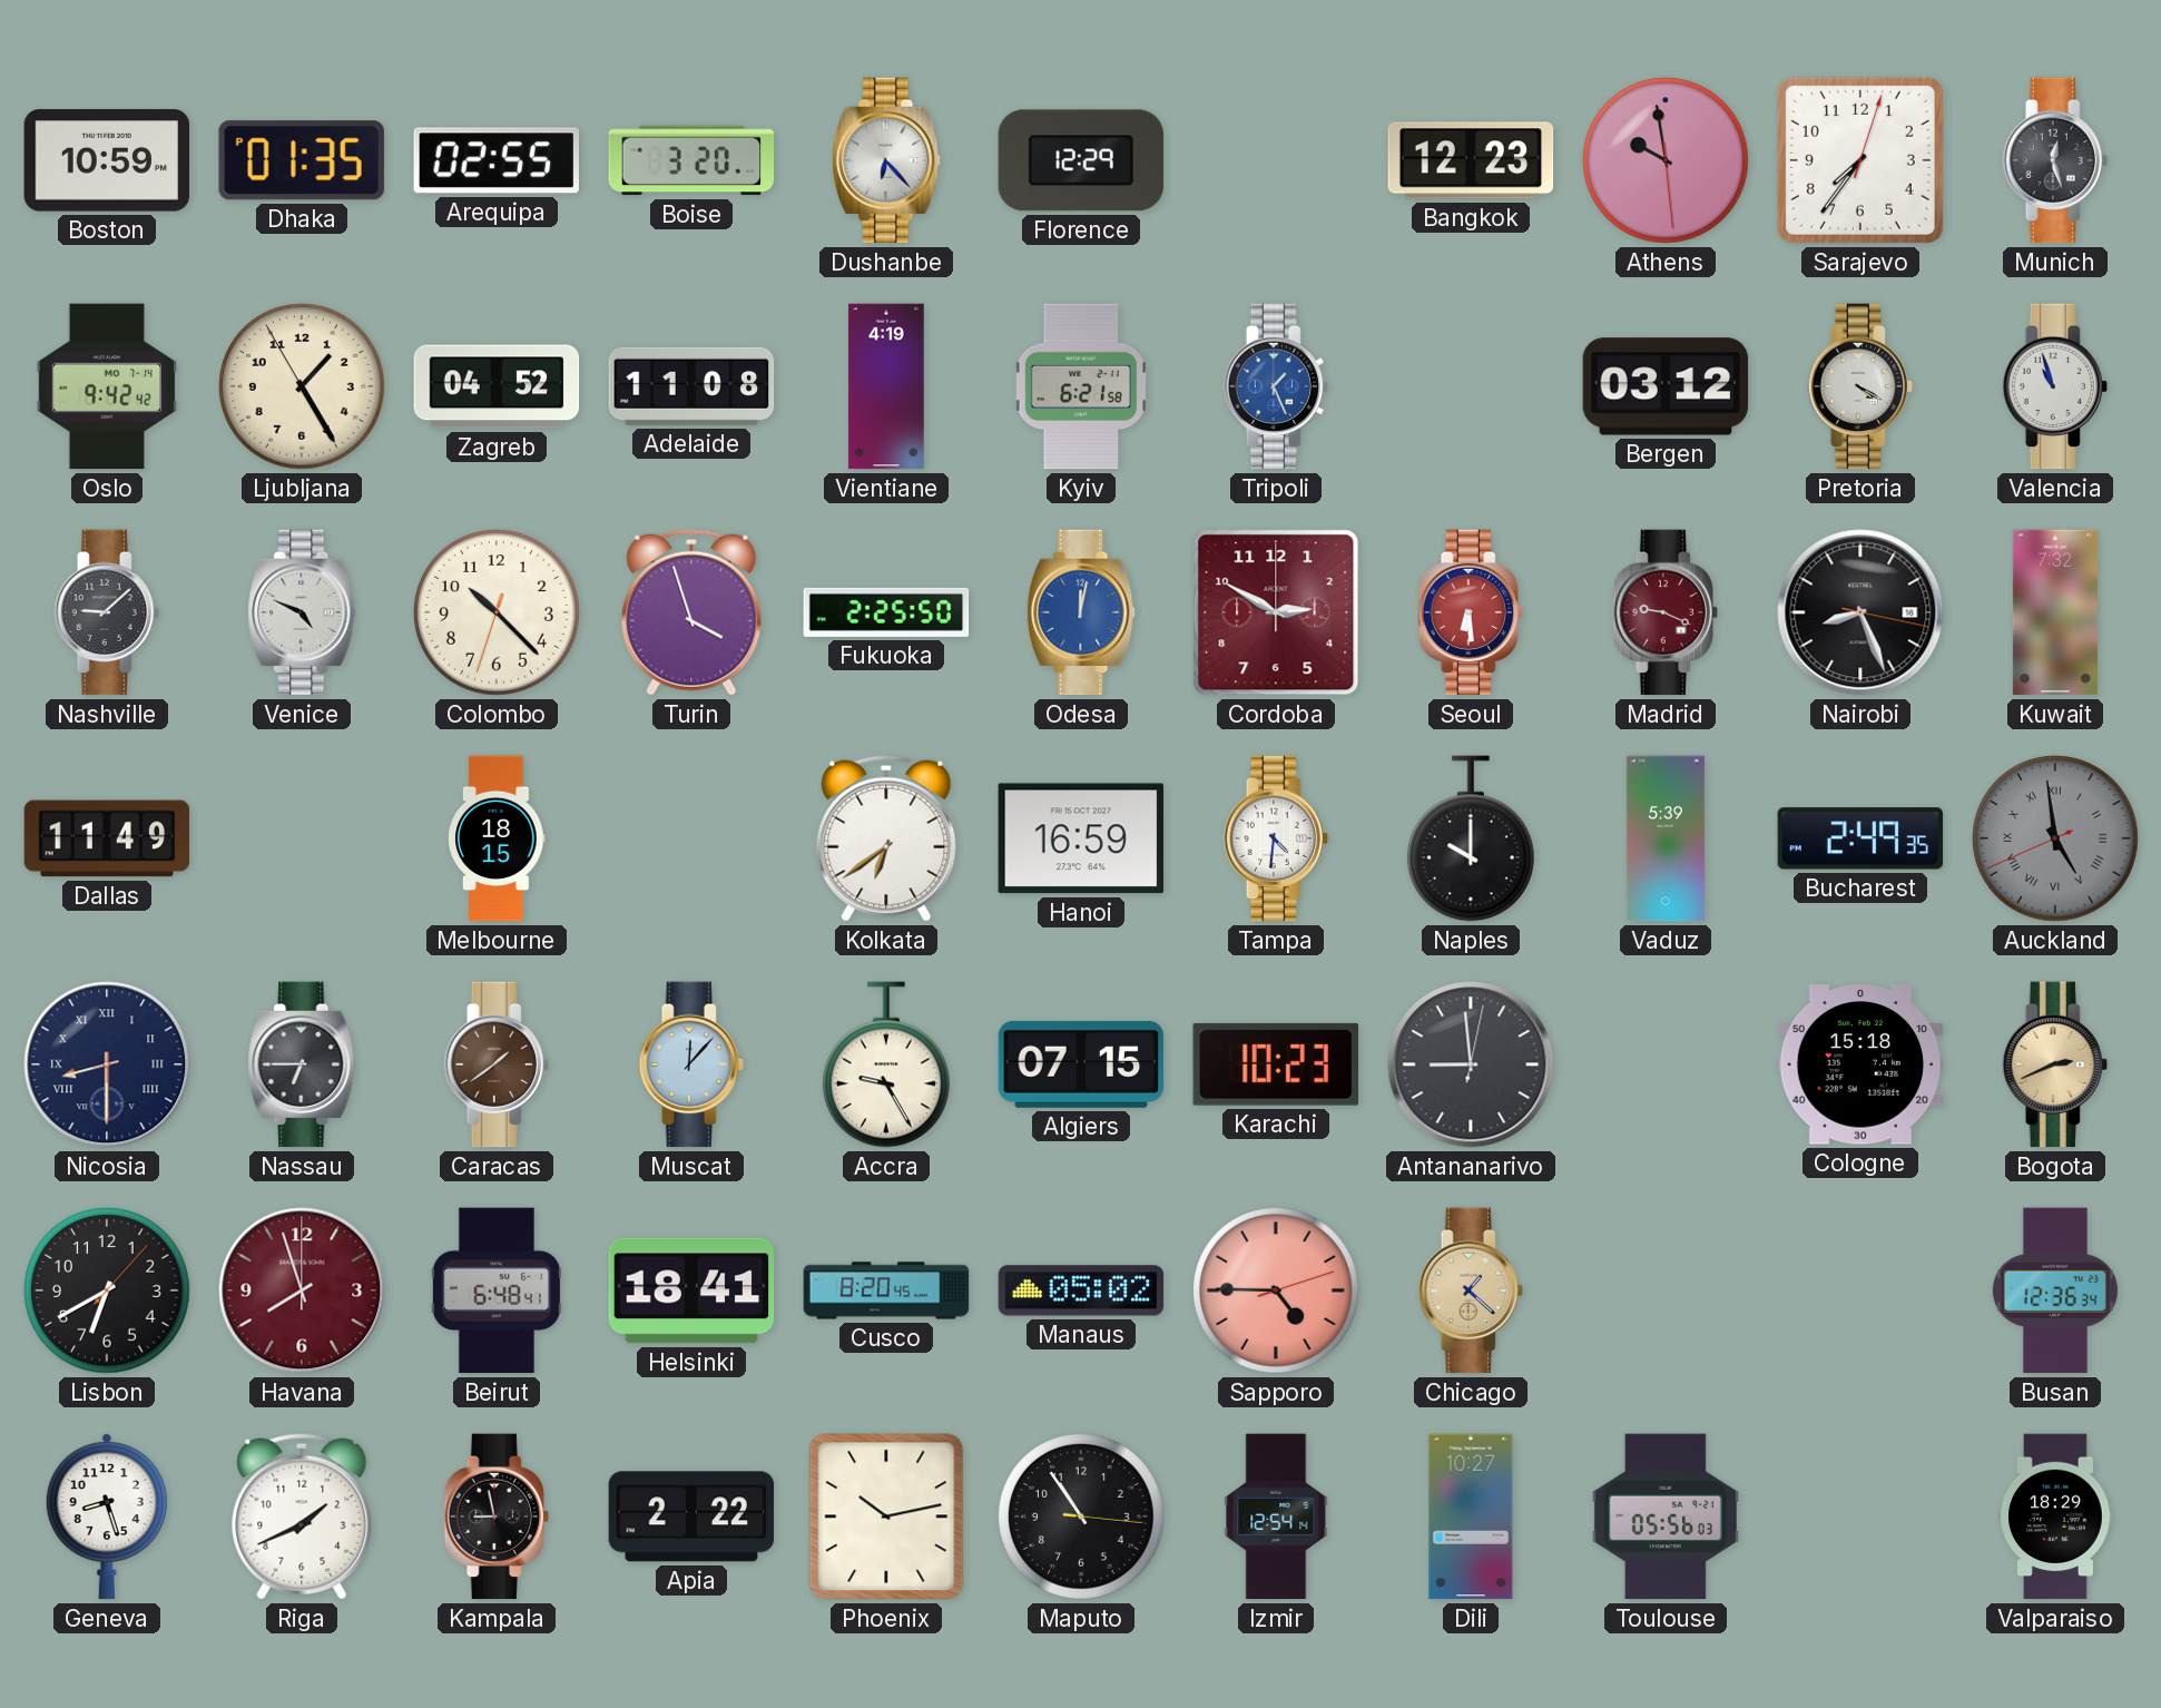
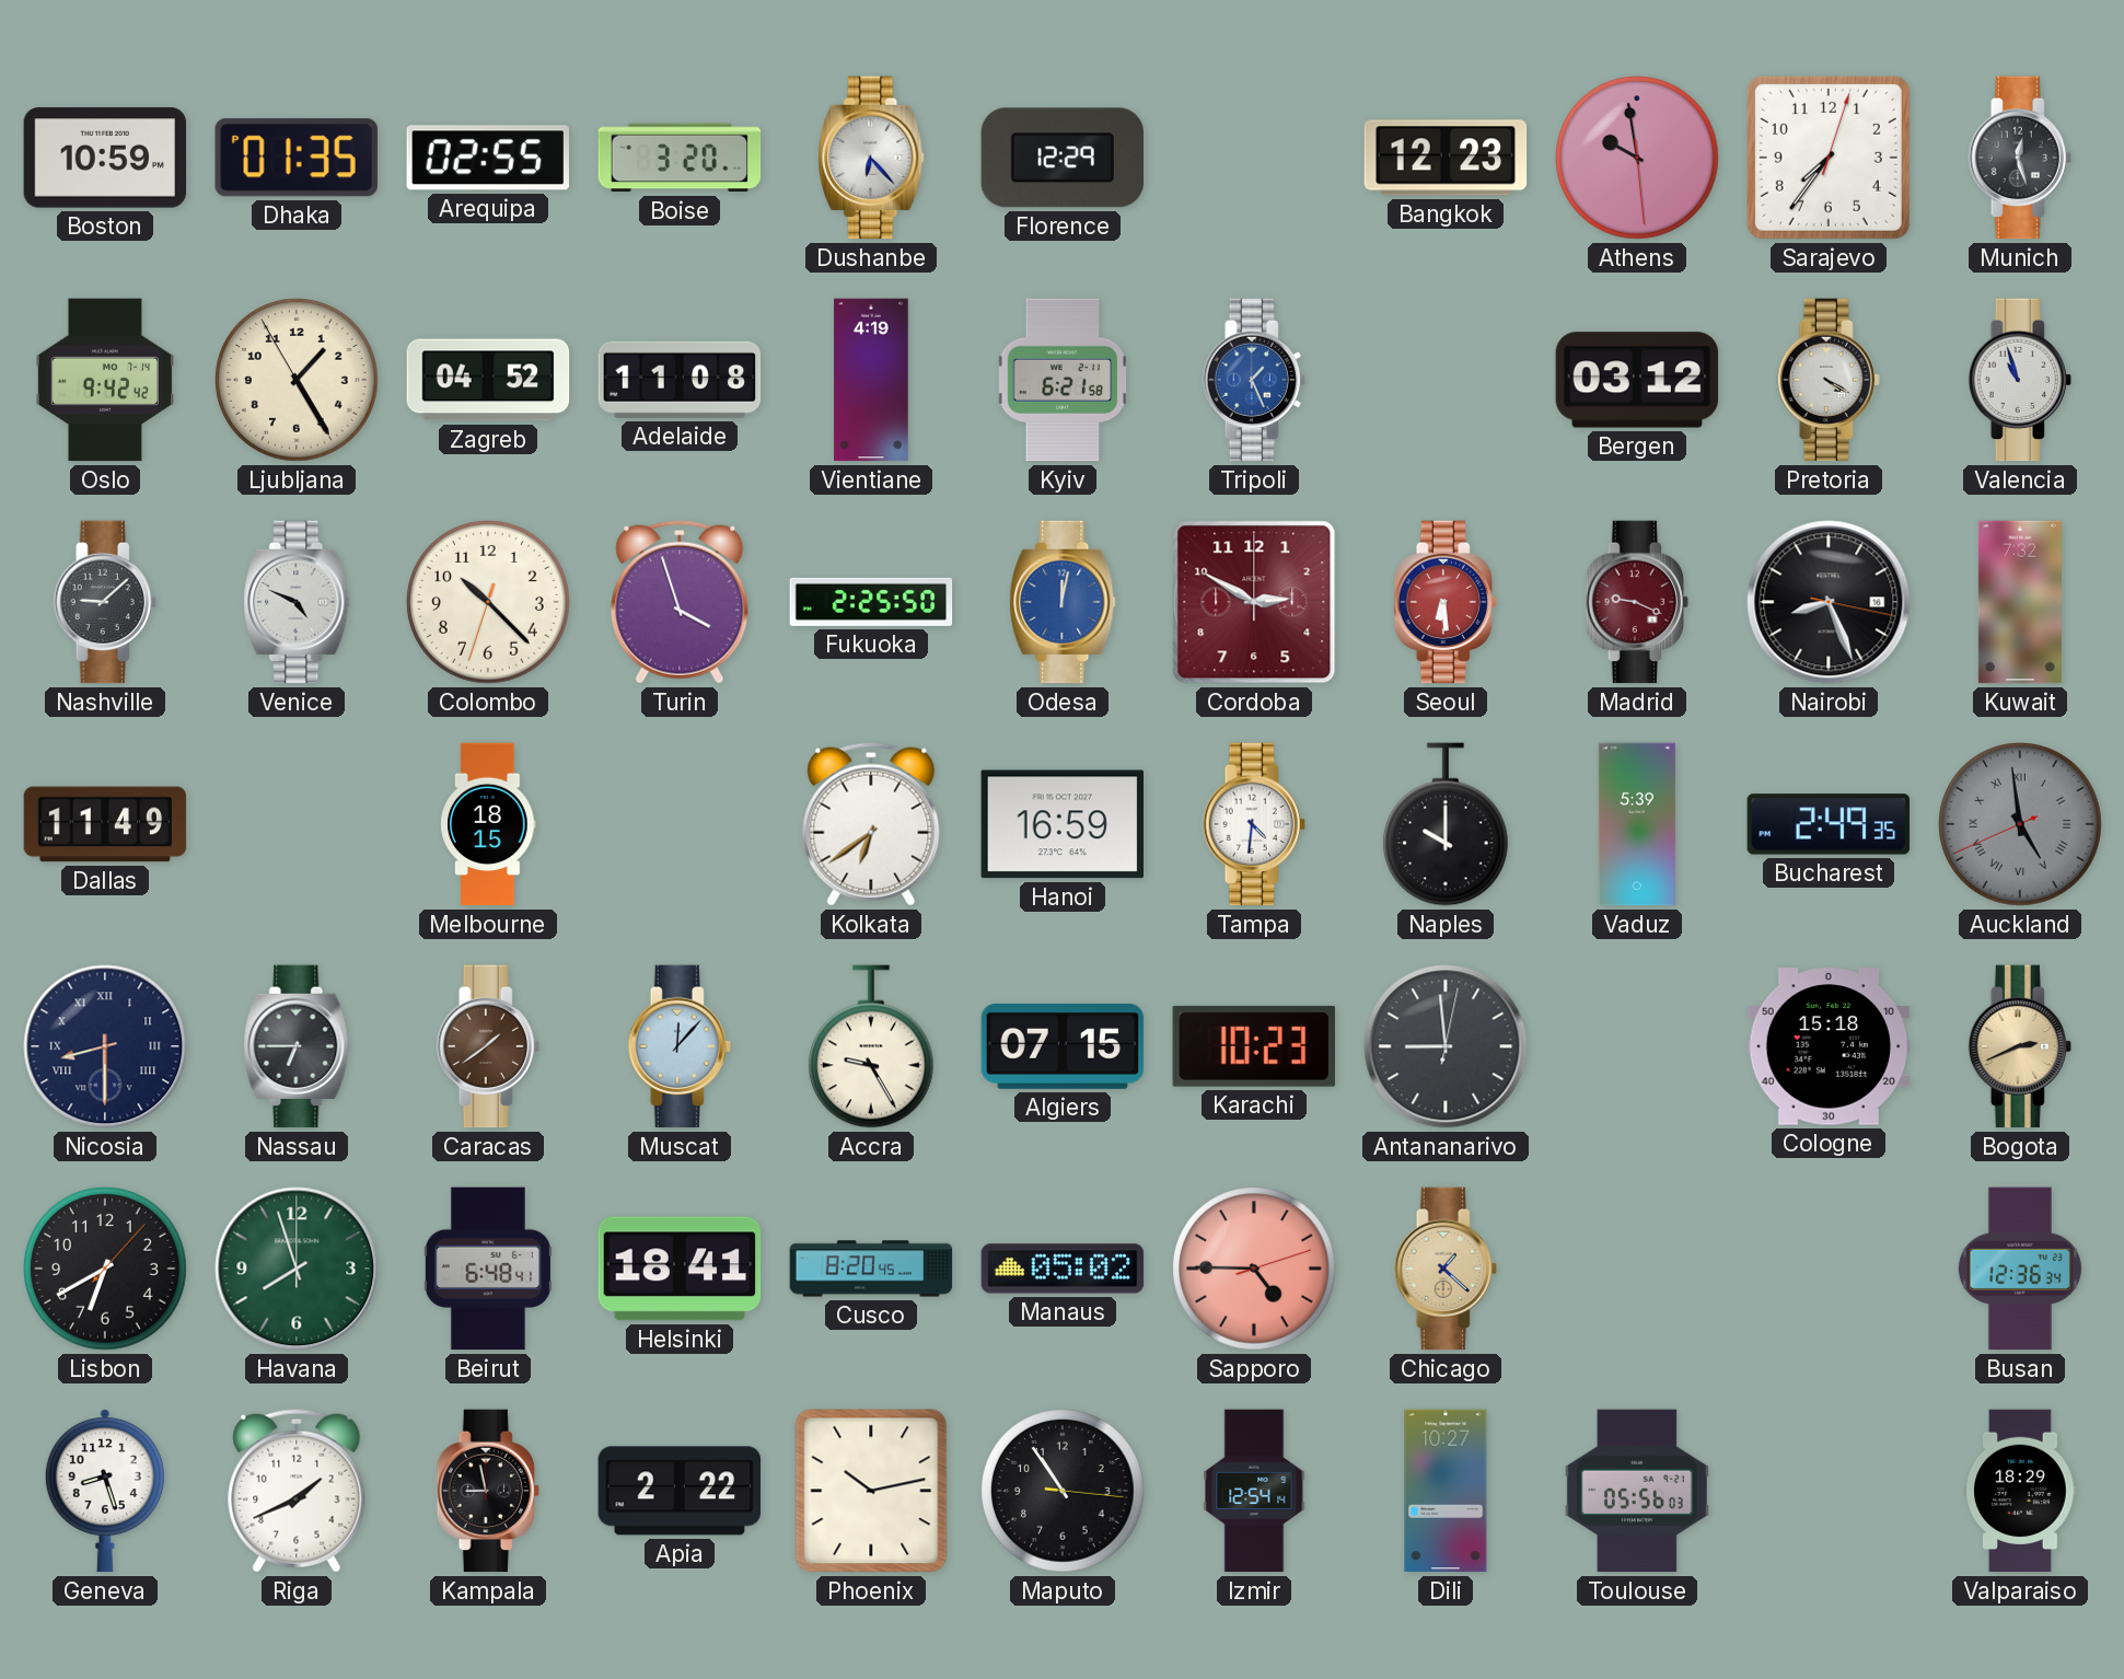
Havana dial: burgundy -> green (297, 1269)
